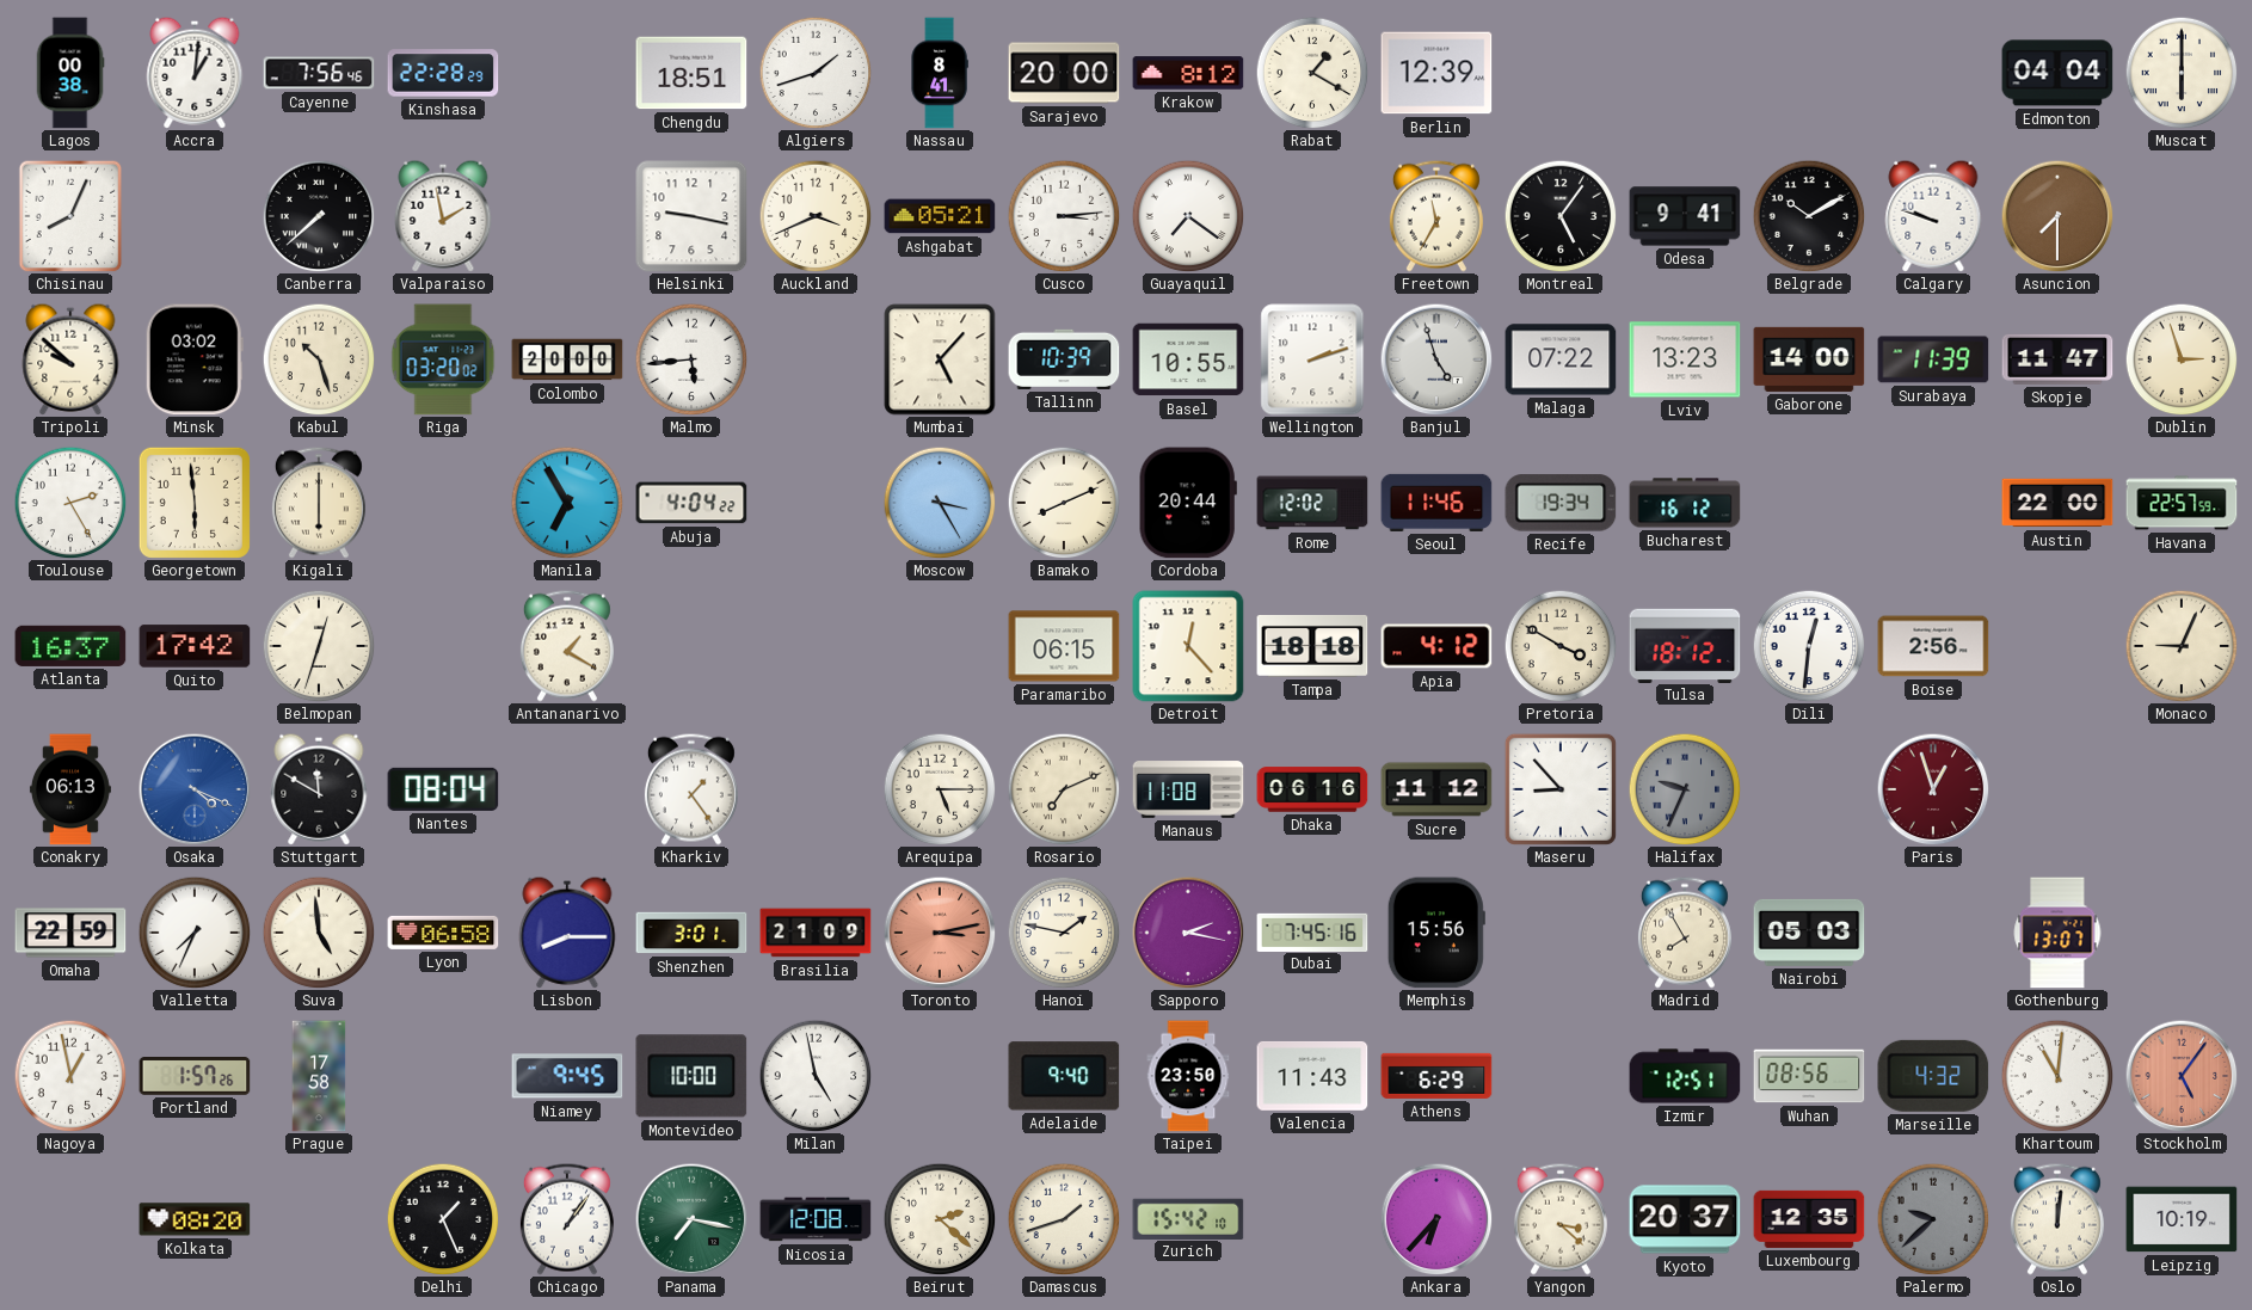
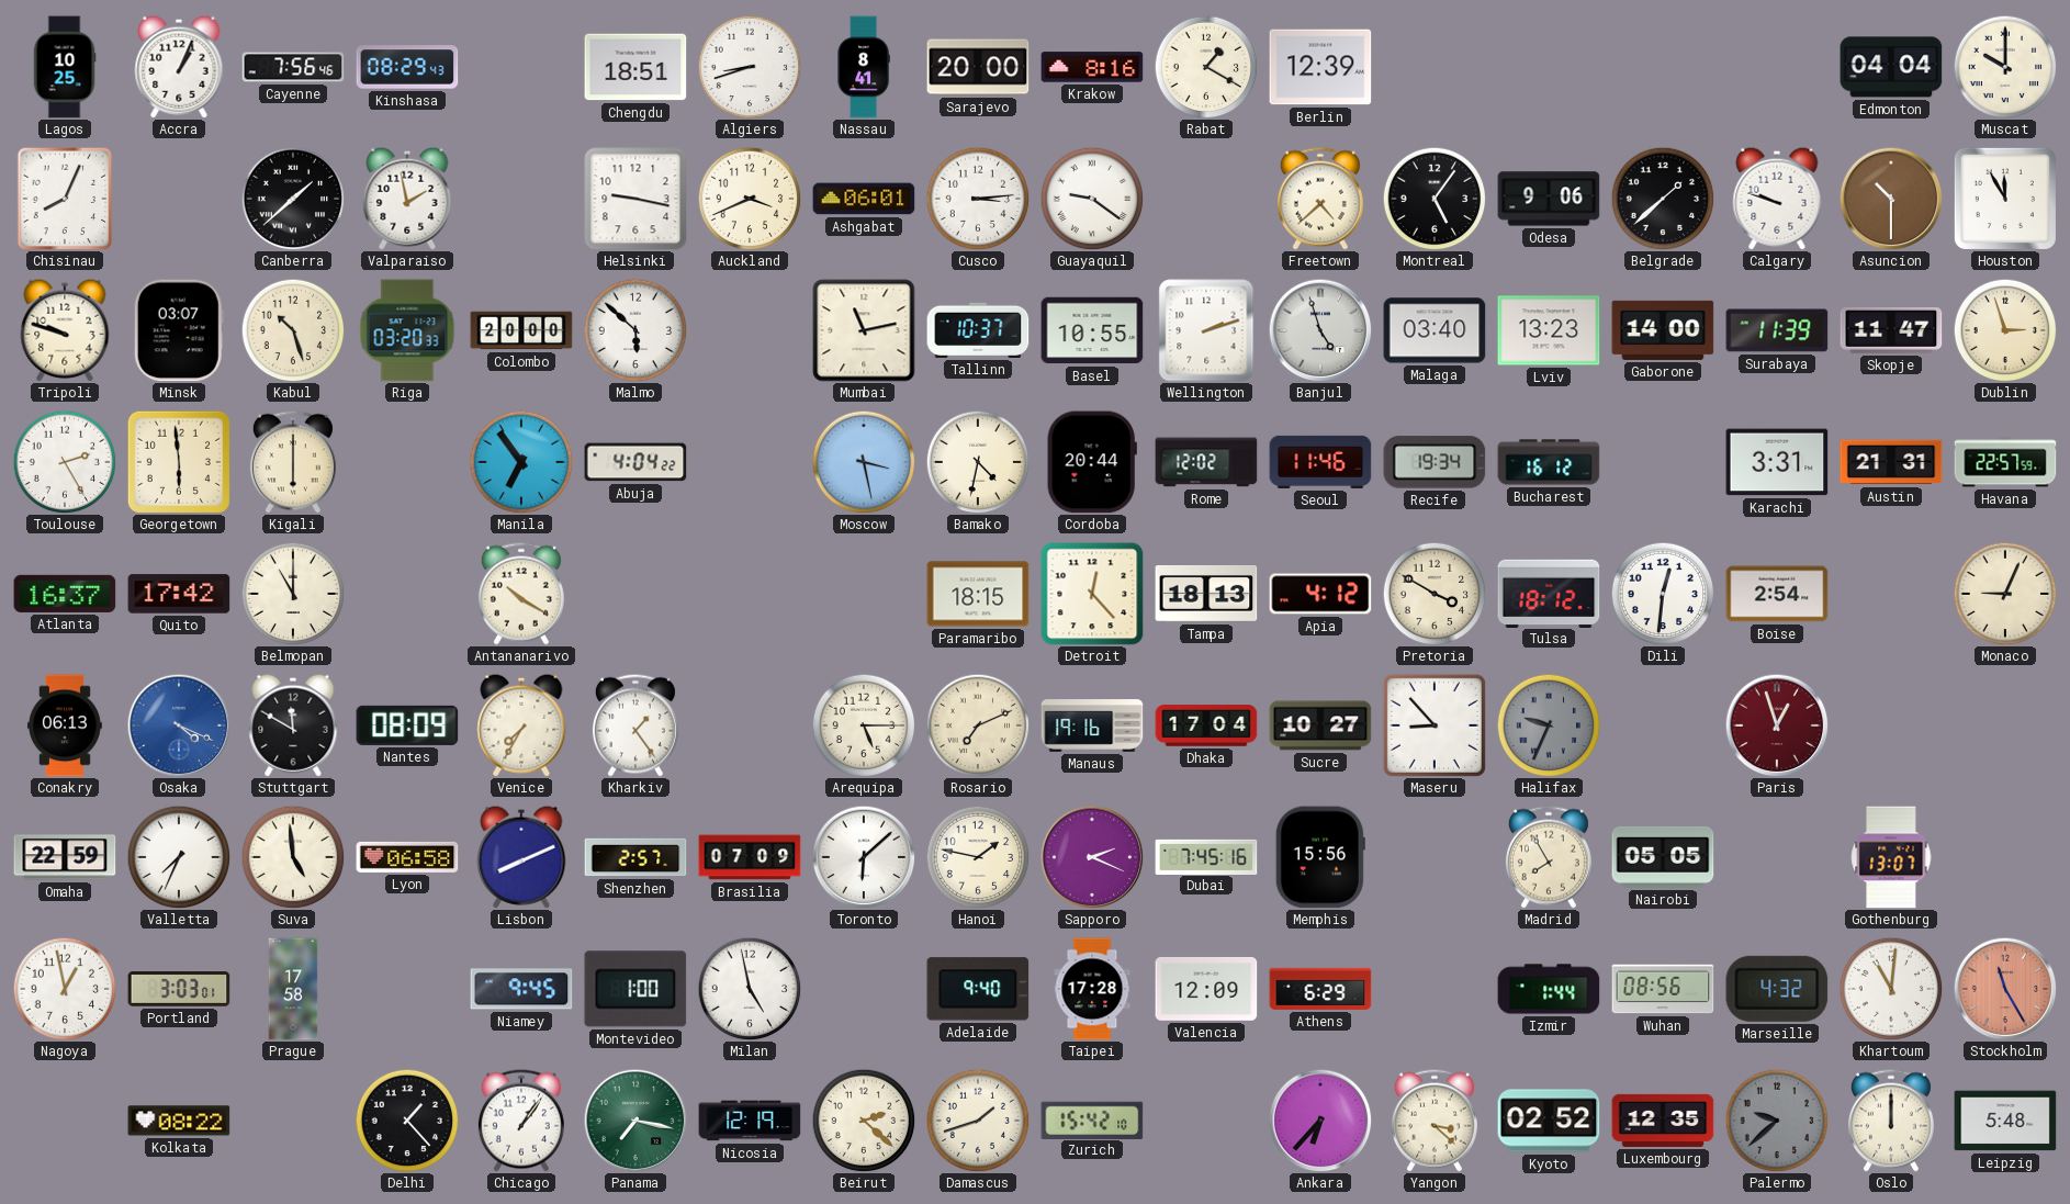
Lagos: 00:38 -> 10:25 (65, 67)
Accra: 1:01 -> 1:04 (179, 67)
Kinshasa: 22:28 -> 08:29 (407, 67)
Algiers: 1:42 -> 8:42 (750, 67)
Krakow: 8:12 -> 8:16 (1092, 67)
Muscat: 6:00 -> 10:00 (2005, 67)
Canberra: 7:38 -> 1:38 (293, 199)
Ashgabat: 05:21 -> 06:01 (864, 199)
Guayaquil: 7:21 -> 9:21 (1092, 199)
Freetown: 11:35 -> 4:38 (1320, 199)
Odesa: 9:41 -> 9:06 (1549, 199)
Belgrade: 10:10 -> 1:38 (1663, 199)
Asuncion: 7:30 -> 10:30 (1891, 199)
Houston: none -> 11:55 (2005, 199)
Tripoli: 9:52 -> 9:48 (65, 330)
Minsk: 03:02 -> 03:07 (179, 330)
Riga: 03:20:02 -> 03:20:33 (407, 330)
Malmo: 5:44 -> 5:52 (635, 330)
Mumbai: 5:07 -> 11:13 (864, 330)
Tallinn: 10:39 -> 10:37 (978, 330)
Malaga: 07:22 -> 03:40 (1435, 330)
Manila: 6:55 -> 6:54 (521, 462)
Moscow: 3:25 -> 3:28 (864, 462)
Bamako: 8:11 -> 4:32 (978, 462)
Karachi: none -> 3:31 (1777, 462)
Austin: 22:00 -> 21:31 (1891, 462)
Belmopan: 12:33 -> 11:00 (293, 594)
Antananarivo: 1:20 -> 10:20 (521, 594)
Paramaribo: 06:15 -> 18:15 (978, 594)
Tampa: 18:18 -> 18:13 (1206, 595)
Boise: 2:56 -> 2:54 (1777, 594)
Nantes: 08:04 -> 08:09 (407, 725)
Venice: none -> 7:35 (521, 725)
Manaus: 11:08 -> 19:16 (1092, 725)
Dhaka: 06:16 -> 17:04 (1206, 725)
Sucre: 11:12 -> 10:27 (1320, 725)
Lisbon: 8:15 -> 8:11 (521, 857)
Shenzhen: 3:01 -> 2:57 (635, 857)
Brasilia: 21:09 -> 07:09 (750, 857)
Toronto: 3:13 -> 6:08 (864, 857)
Toronto dial: salmon -> white (864, 857)
Sapporo: 2:17 -> 2:19 (1092, 857)
Nairobi: 05:03 -> 05:05 (1663, 857)
Portland: 1:57 -> 3:03 (179, 989)
Montevideo: 10:00 -> 1:00 (635, 989)
Taipei: 23:50 -> 17:28 (1092, 989)
Valencia: 11:43 -> 12:09 (1206, 989)
Izmir: 12:51 -> 1:44 (1549, 989)
Stockholm: 5:06 -> 11:25 (2005, 989)
Kolkata: 08:20 -> 08:22 (179, 1121)
Delhi: 1:26 -> 1:23 (407, 1121)
Nicosia: 12:08 -> 12:19 (750, 1121)
Kyoto: 20:37 -> 02:52 (1549, 1121)
Oslo: 12:01 -> 12:00 (1891, 1121)
Leipzig: 10:19 -> 5:48 (2005, 1121)
